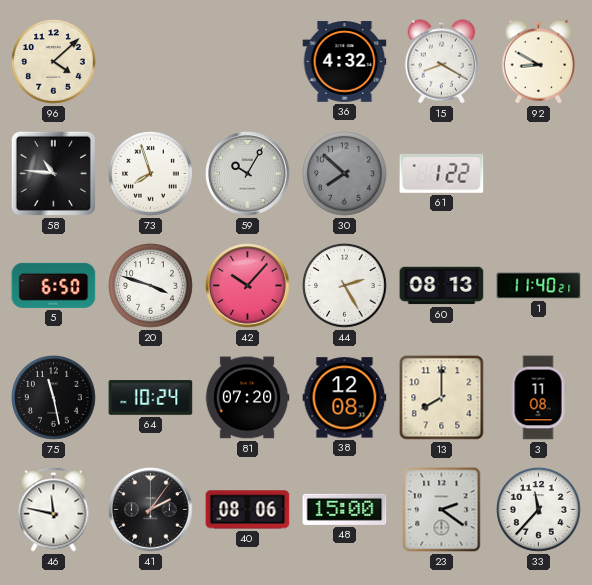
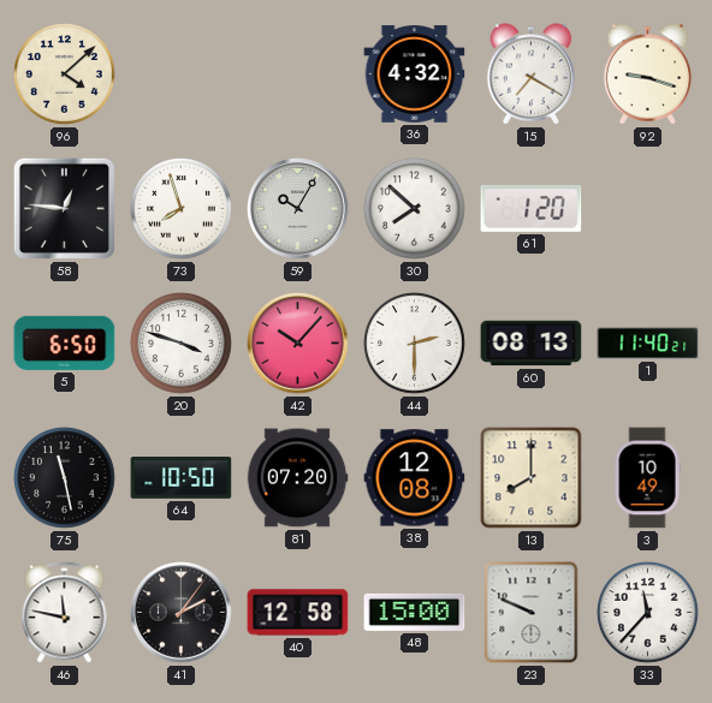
15: 8:20 -> 7:20 (532, 75)
92: 8:50 -> 9:18 (648, 75)
58: 10:46 -> 12:46 (64, 208)
30 dial: grey -> white (415, 209)
61: 1:22 -> 1:20 (532, 208)
44: 2:25 -> 2:30 (415, 344)
64: 10:24 -> 10:50 (182, 478)
3: 11:08 -> 10:49 (647, 478)
40: 08:06 -> 12:58 (298, 613)
23: 2:21 -> 9:49 (532, 613)
